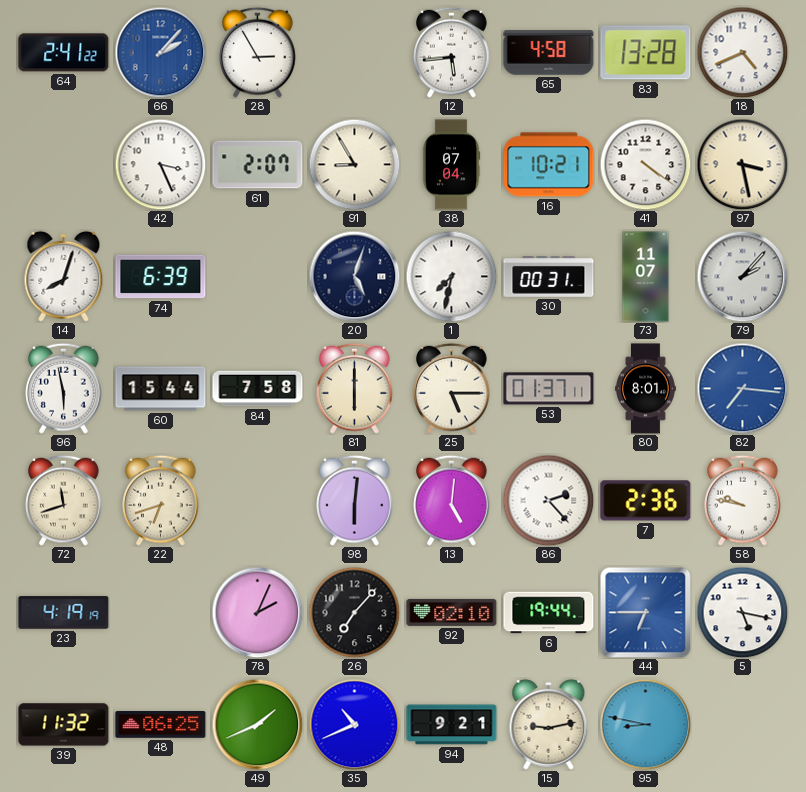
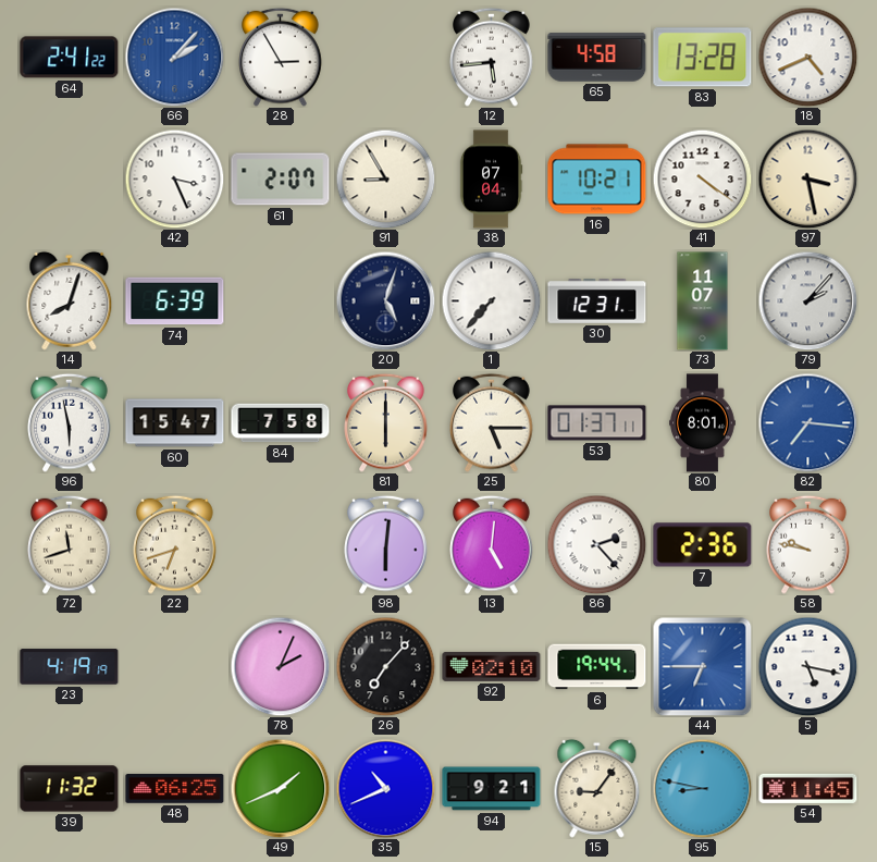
1: 7:32 -> 7:37 (491, 300)
30: 00:31 -> 12:31 (597, 301)
60: 15:44 -> 15:47 (175, 423)
15: 9:13 -> 9:06 (597, 788)
54: none -> 11:45 (808, 788)
